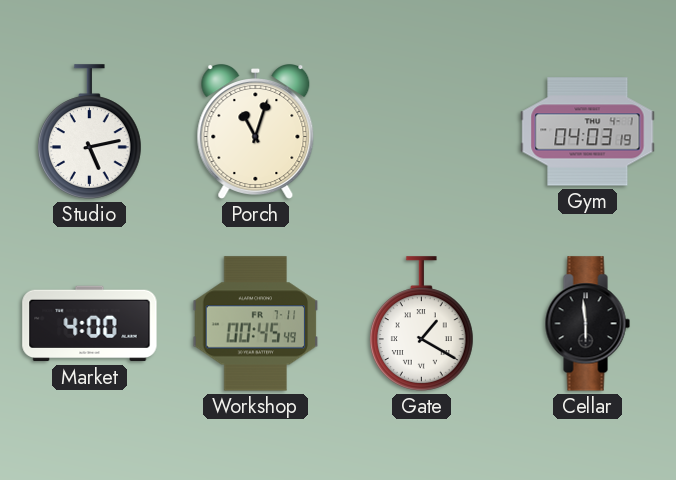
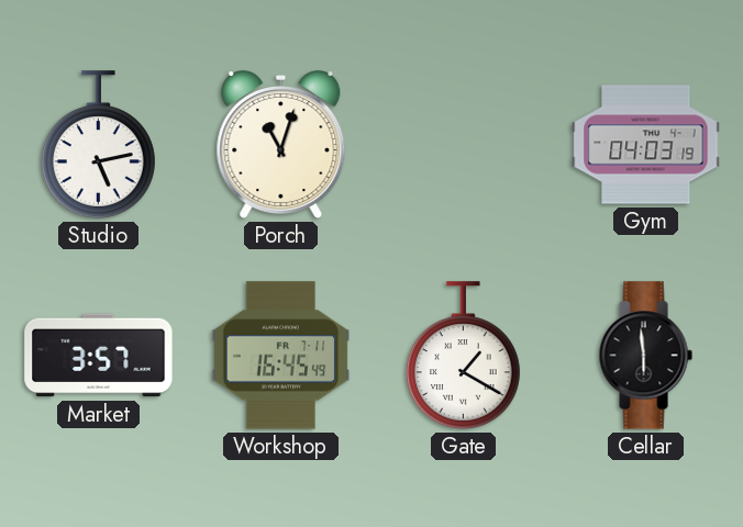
Market: 4:00 -> 3:57 (99, 356)
Workshop: 00:45 -> 16:45 (281, 356)
